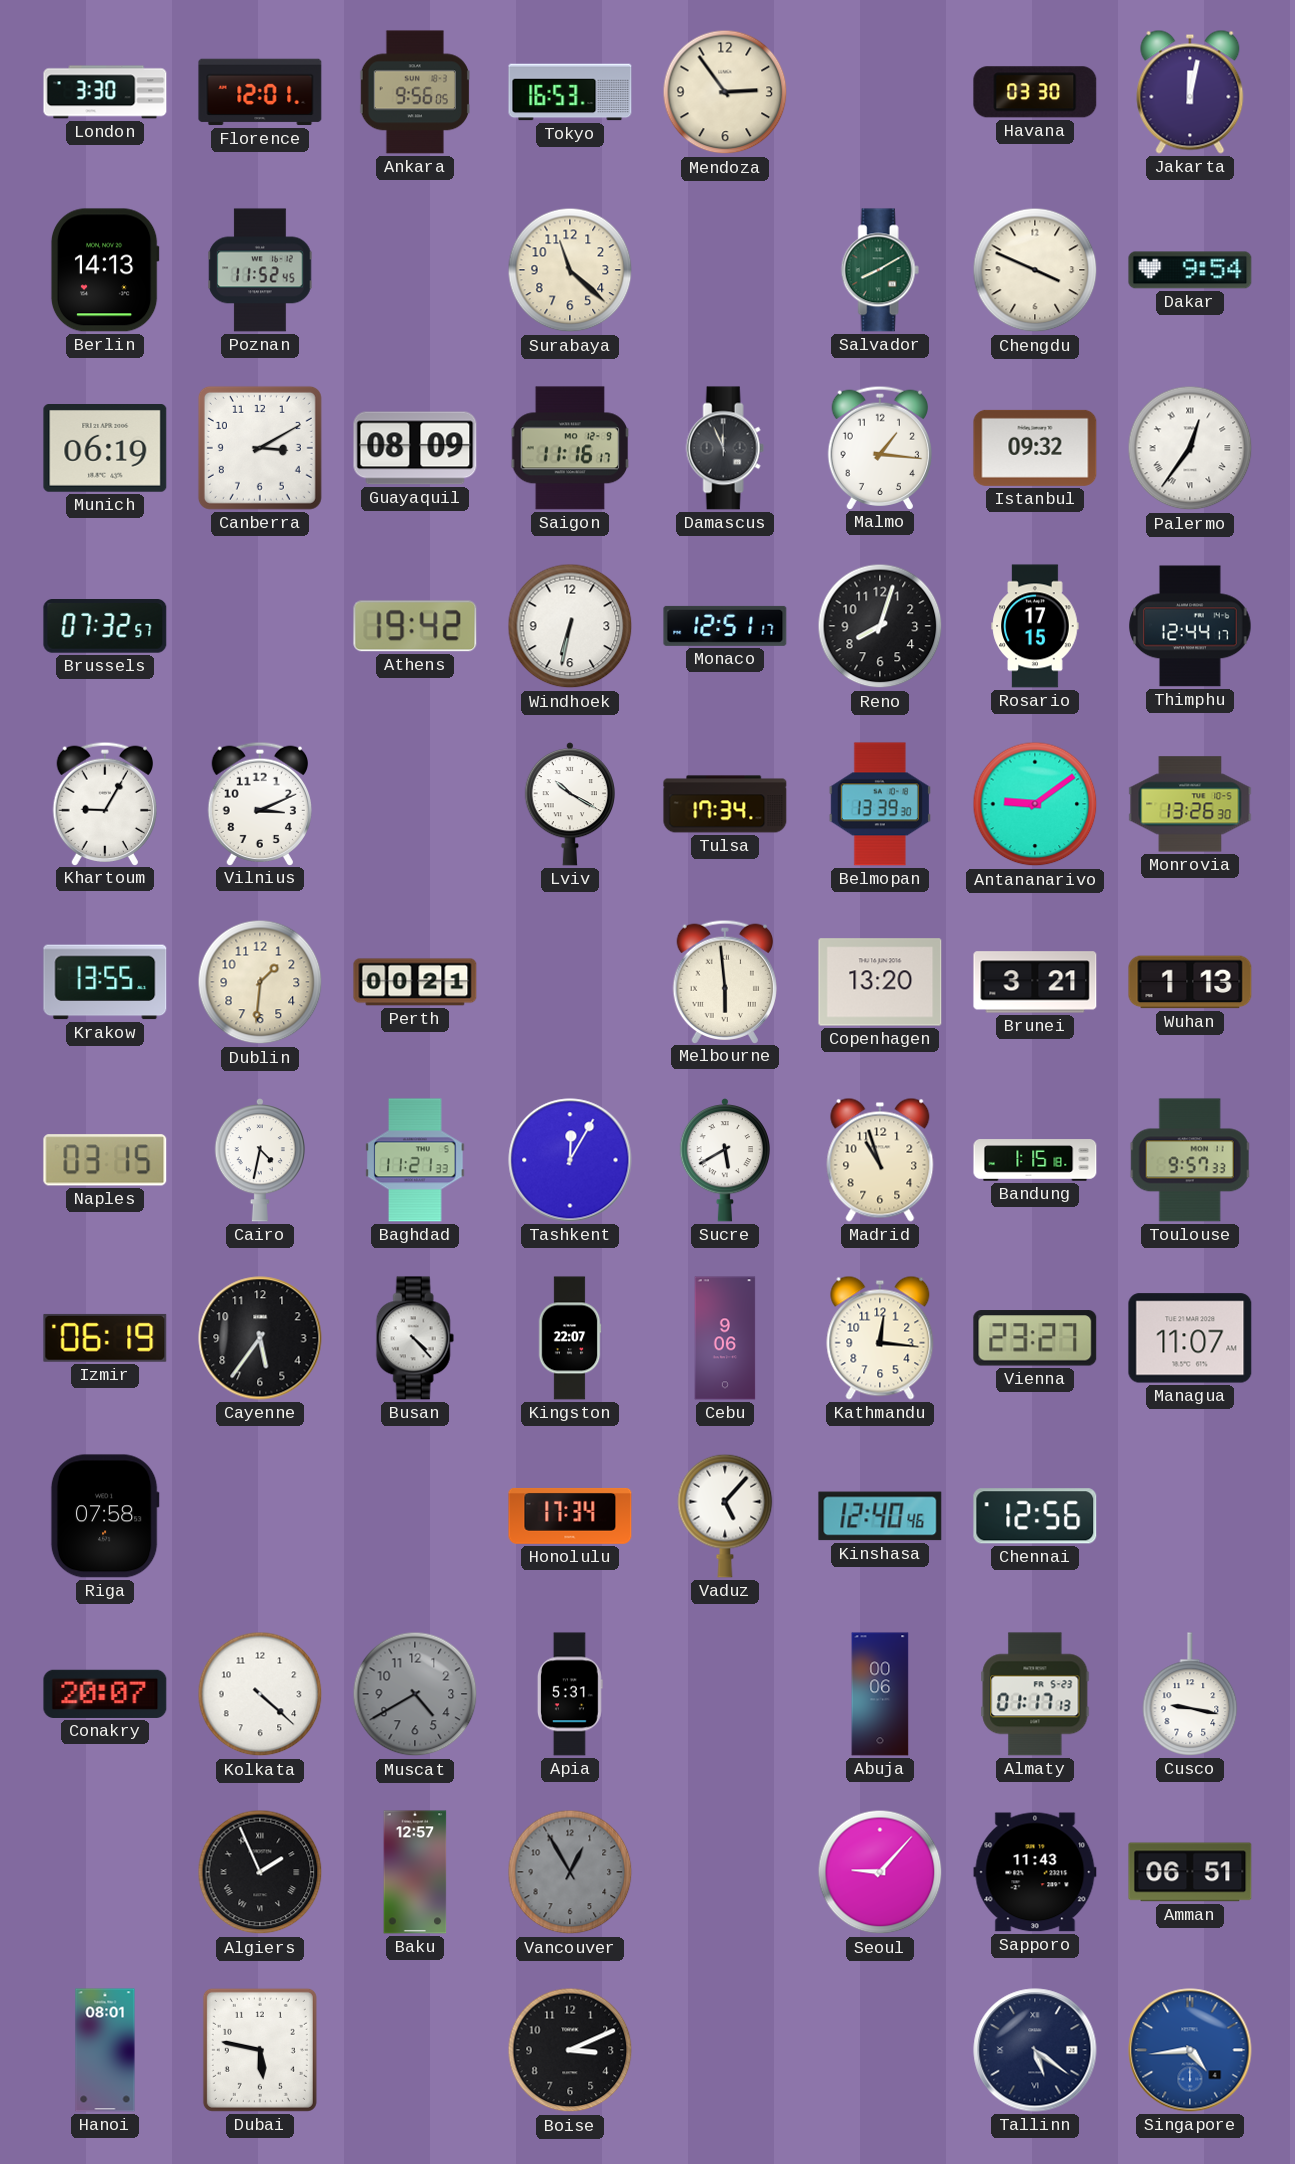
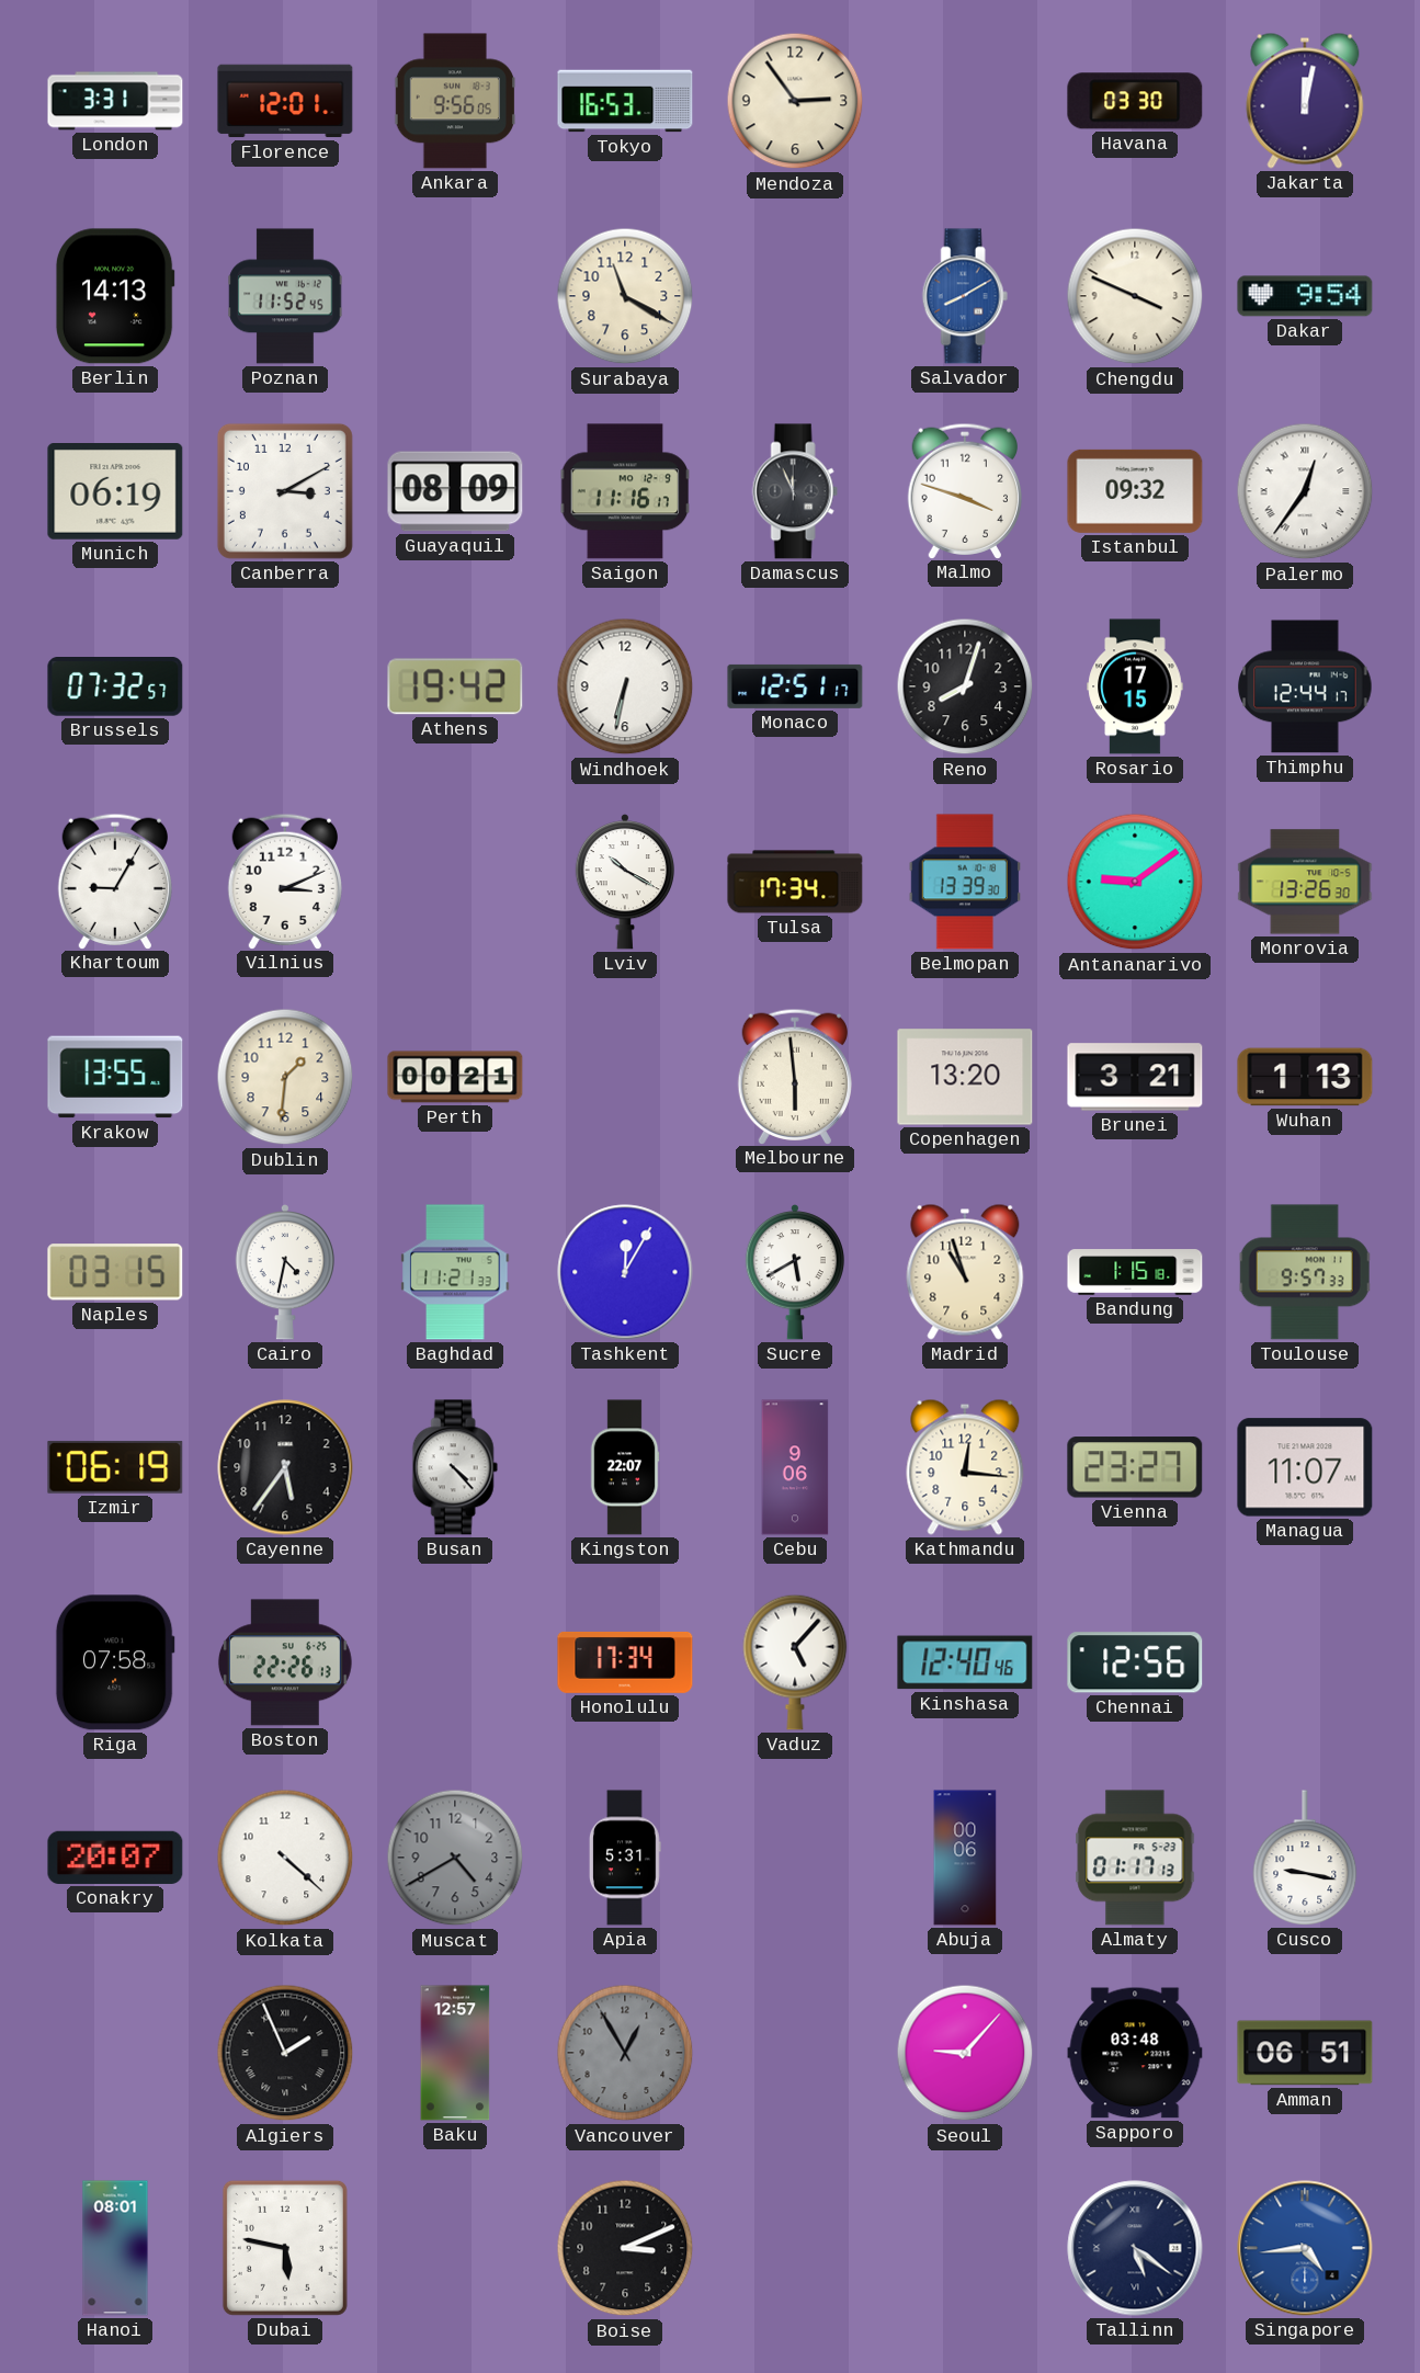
London: 3:30 -> 3:31 (115, 101)
Surabaya: 11:22 -> 11:20 (625, 296)
Salvador dial: green -> blue (965, 296)
Malmo: 1:16 -> 3:48 (964, 490)
Boston: none -> 22:26 (285, 1662)
Sapporo: 11:43 -> 03:48 (1135, 2053)
